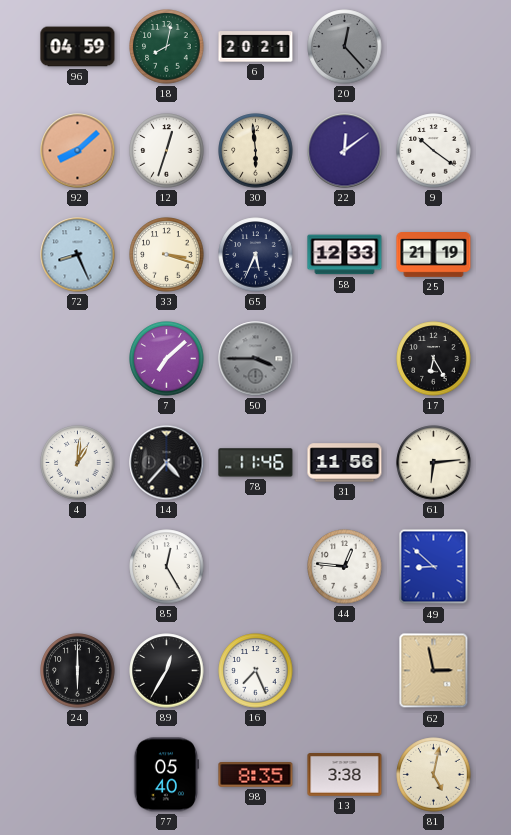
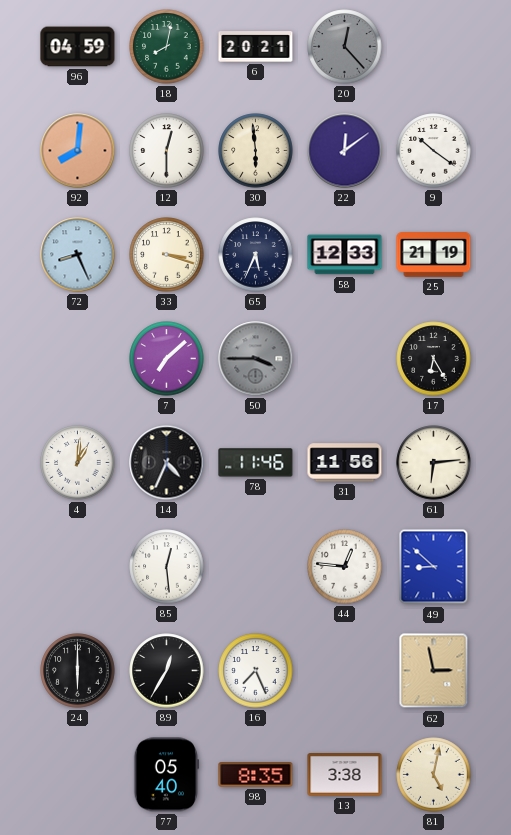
92: 8:08 -> 8:01 (78, 151)
12: 12:33 -> 12:30 (167, 151)
14: 4:37 -> 4:34 (167, 463)
85: 12:25 -> 12:29 (167, 567)
